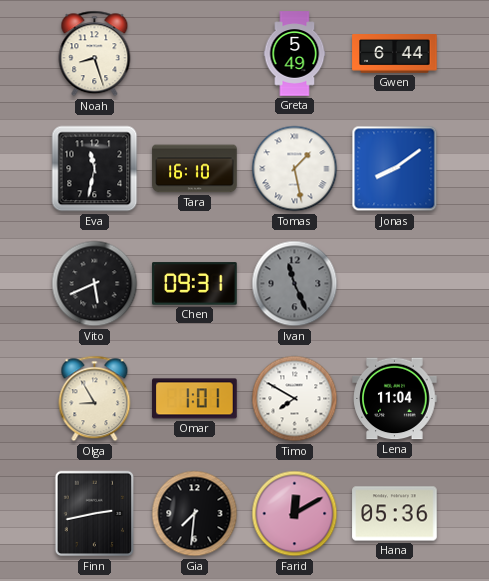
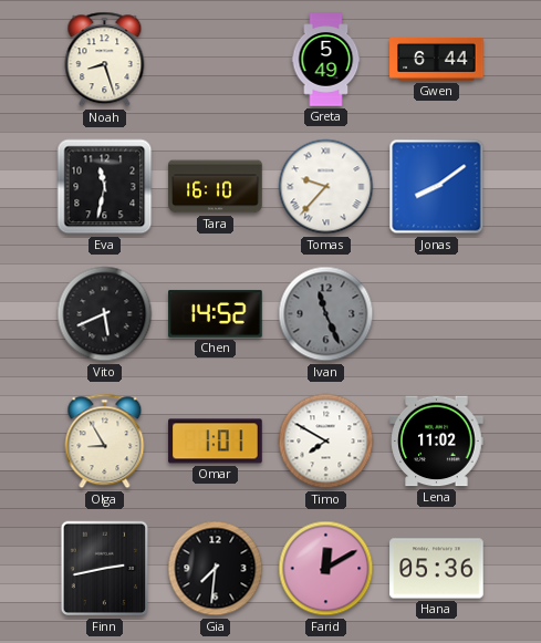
Tomas: 1:28 -> 9:37 (326, 187)
Chen: 09:31 -> 14:52 (216, 314)
Lena: 11:04 -> 11:02 (437, 442)
